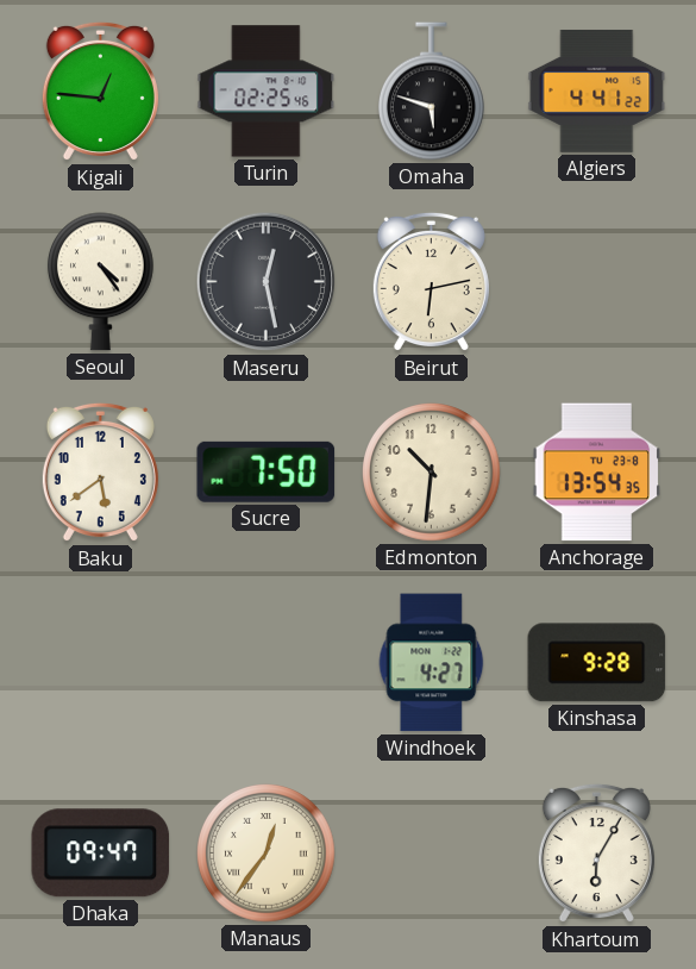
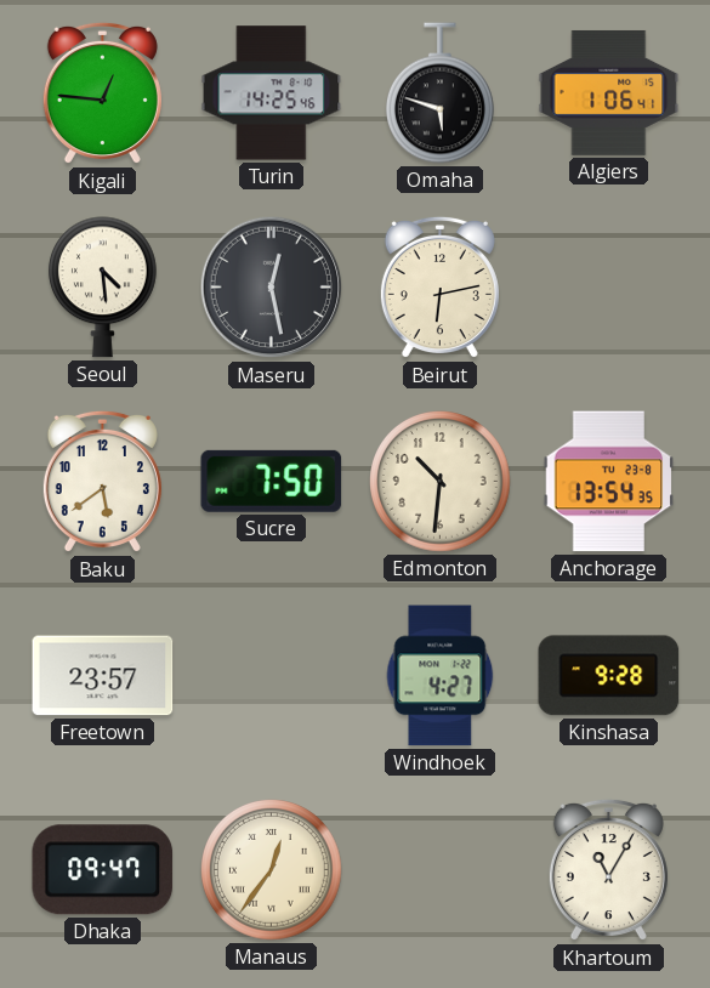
Turin: 02:25 -> 14:25 (272, 93)
Algiers: 4:41 -> 1:06 (609, 92)
Seoul: 4:24 -> 4:29 (103, 288)
Freetown: none -> 23:57 (103, 676)
Khartoum: 6:05 -> 11:05 (608, 870)
